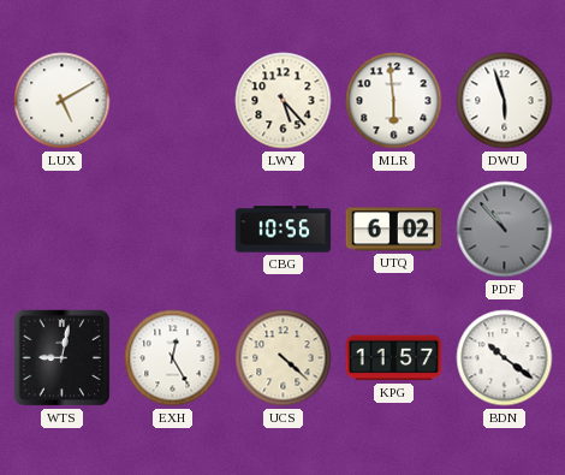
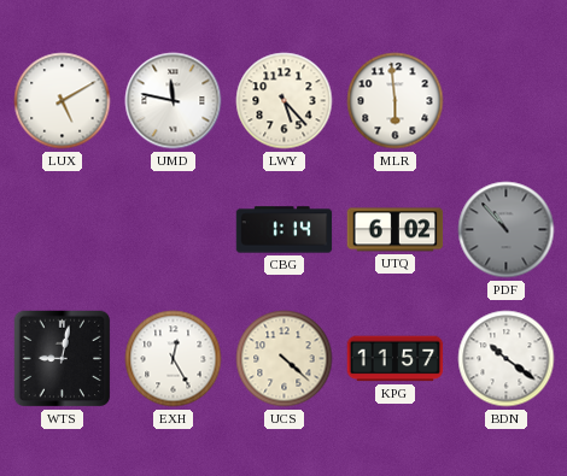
UMD: none -> 11:47 (174, 101)
DWU: 5:57 -> none (505, 101)
CBG: 10:56 -> 1:14 (285, 230)
